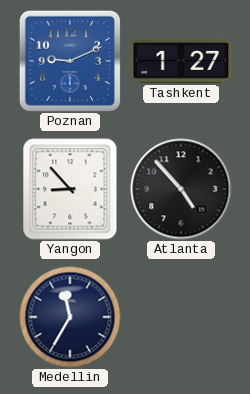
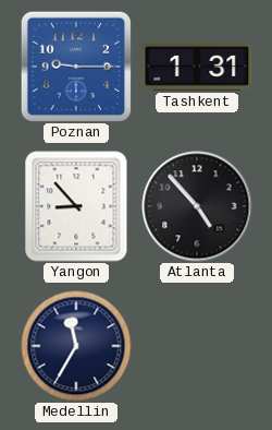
Poznan: 9:11 -> 9:15 (75, 65)
Tashkent: 1:27 -> 1:31 (197, 67)
